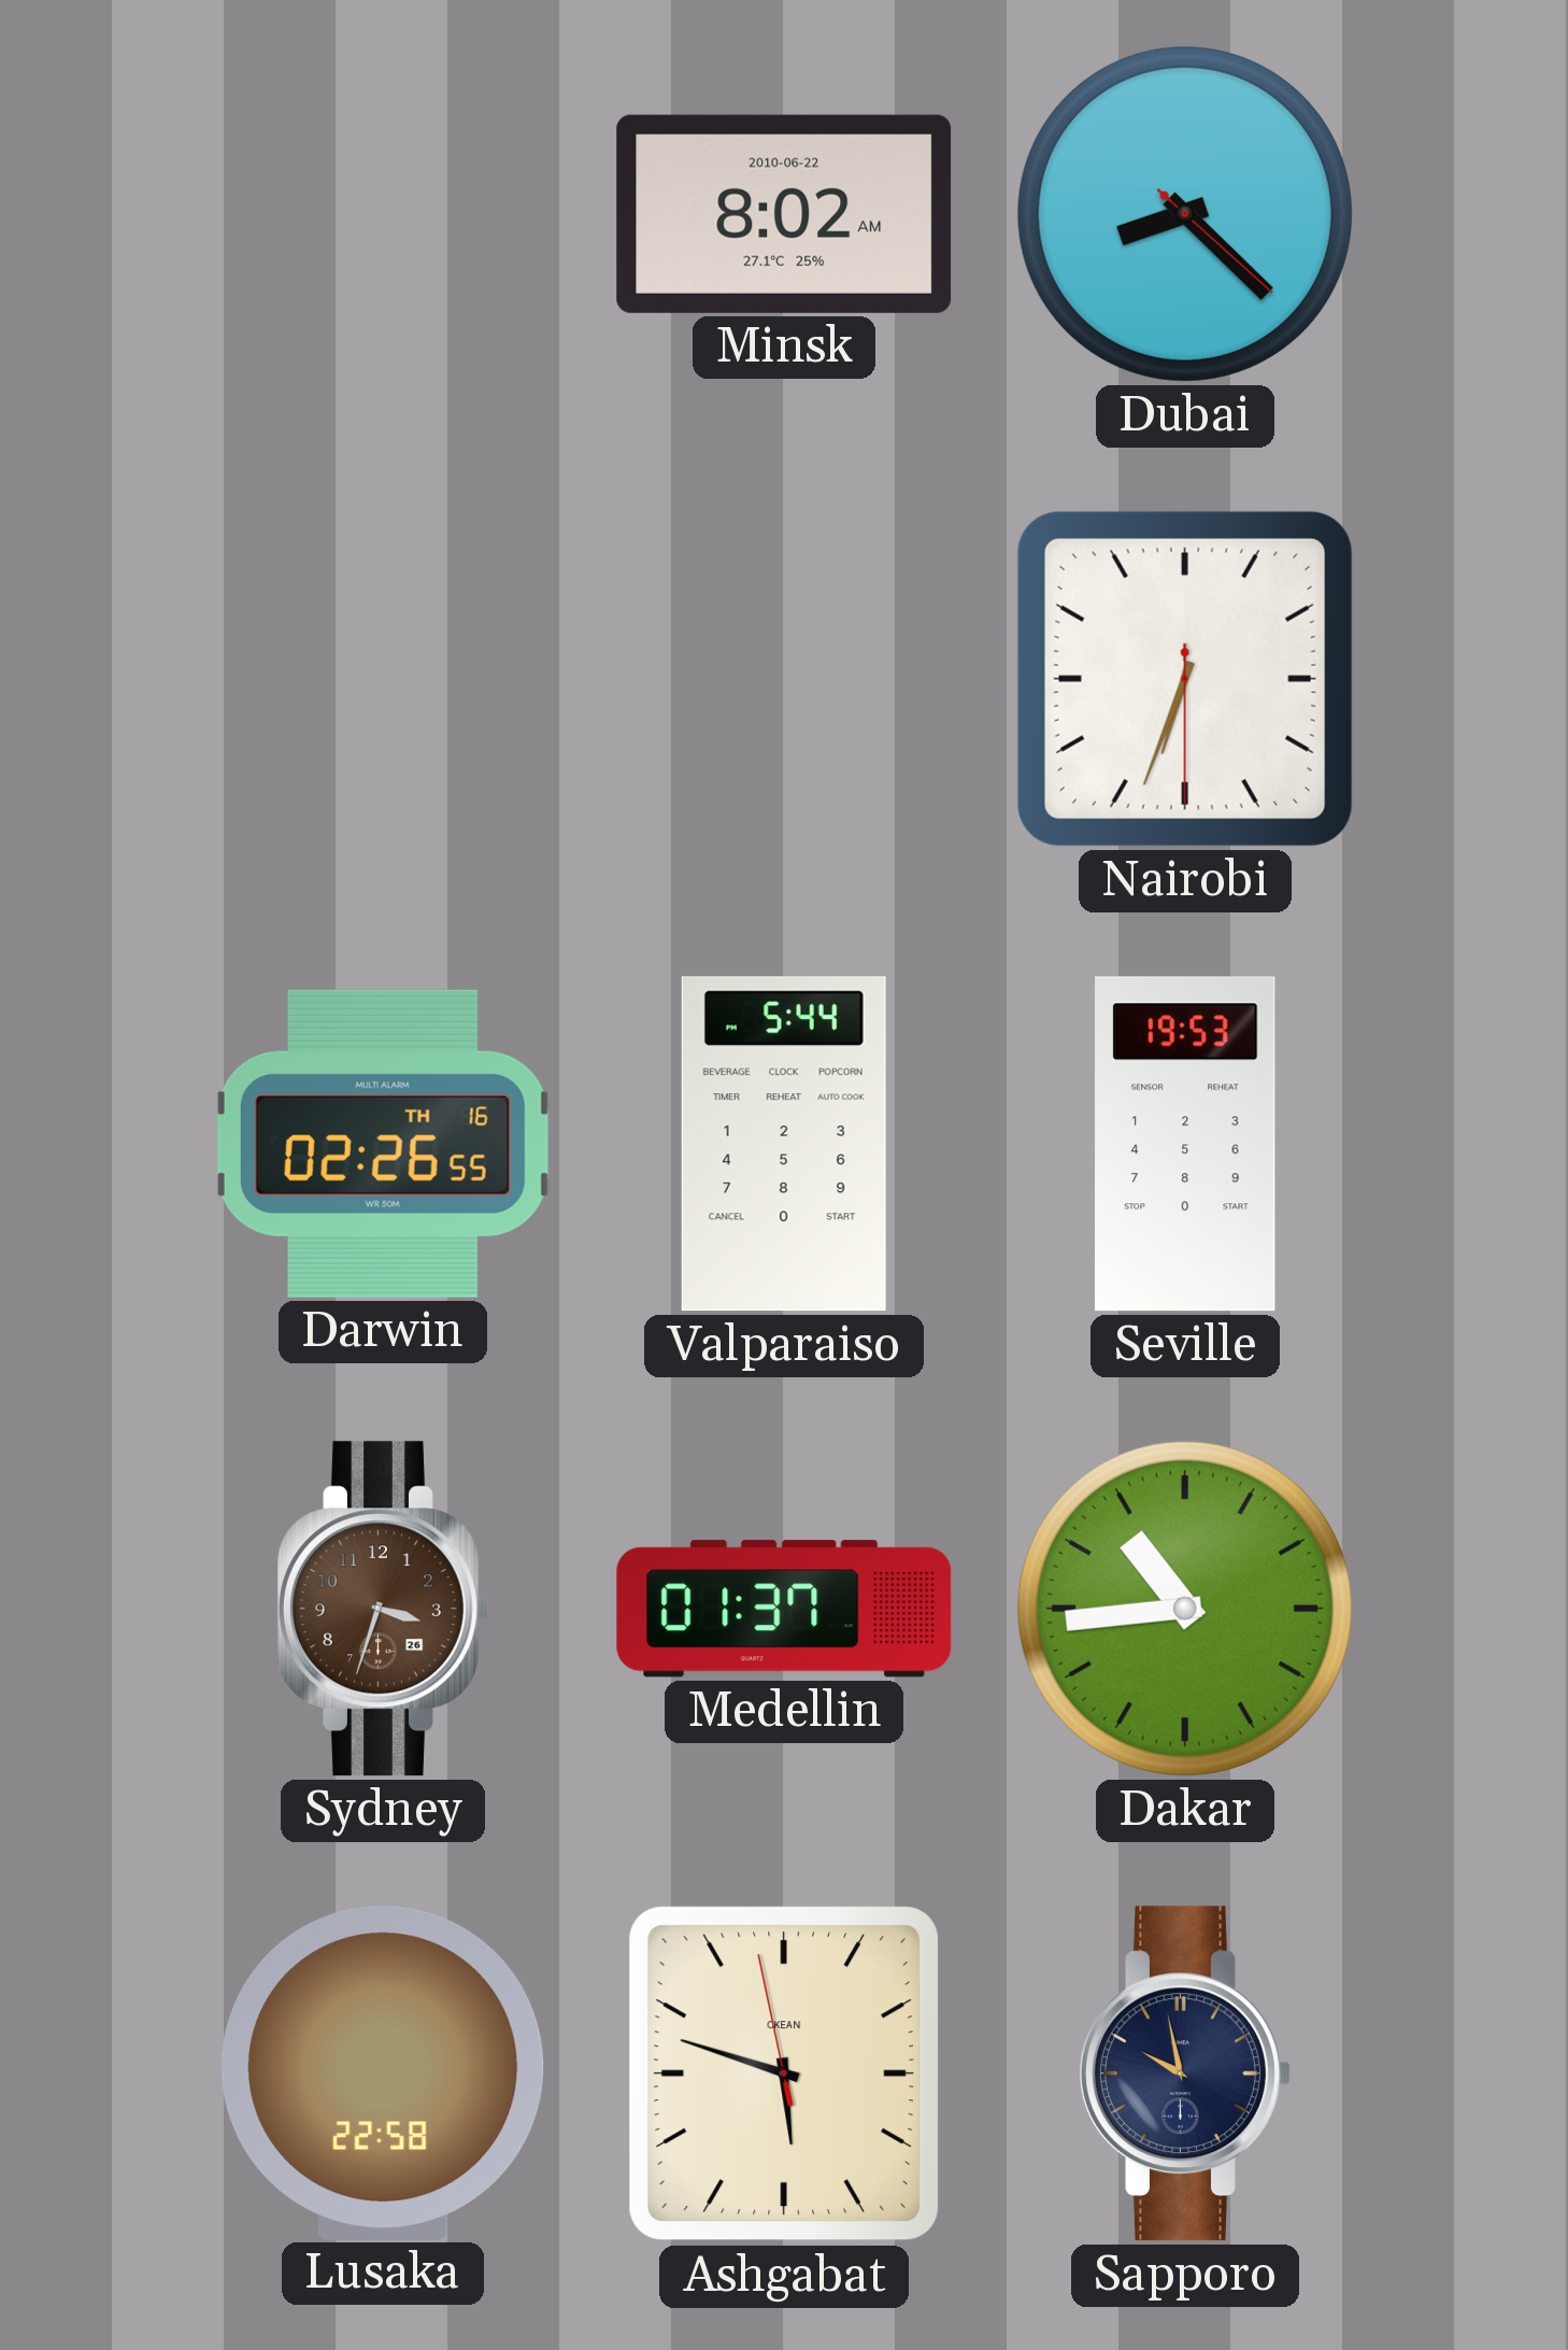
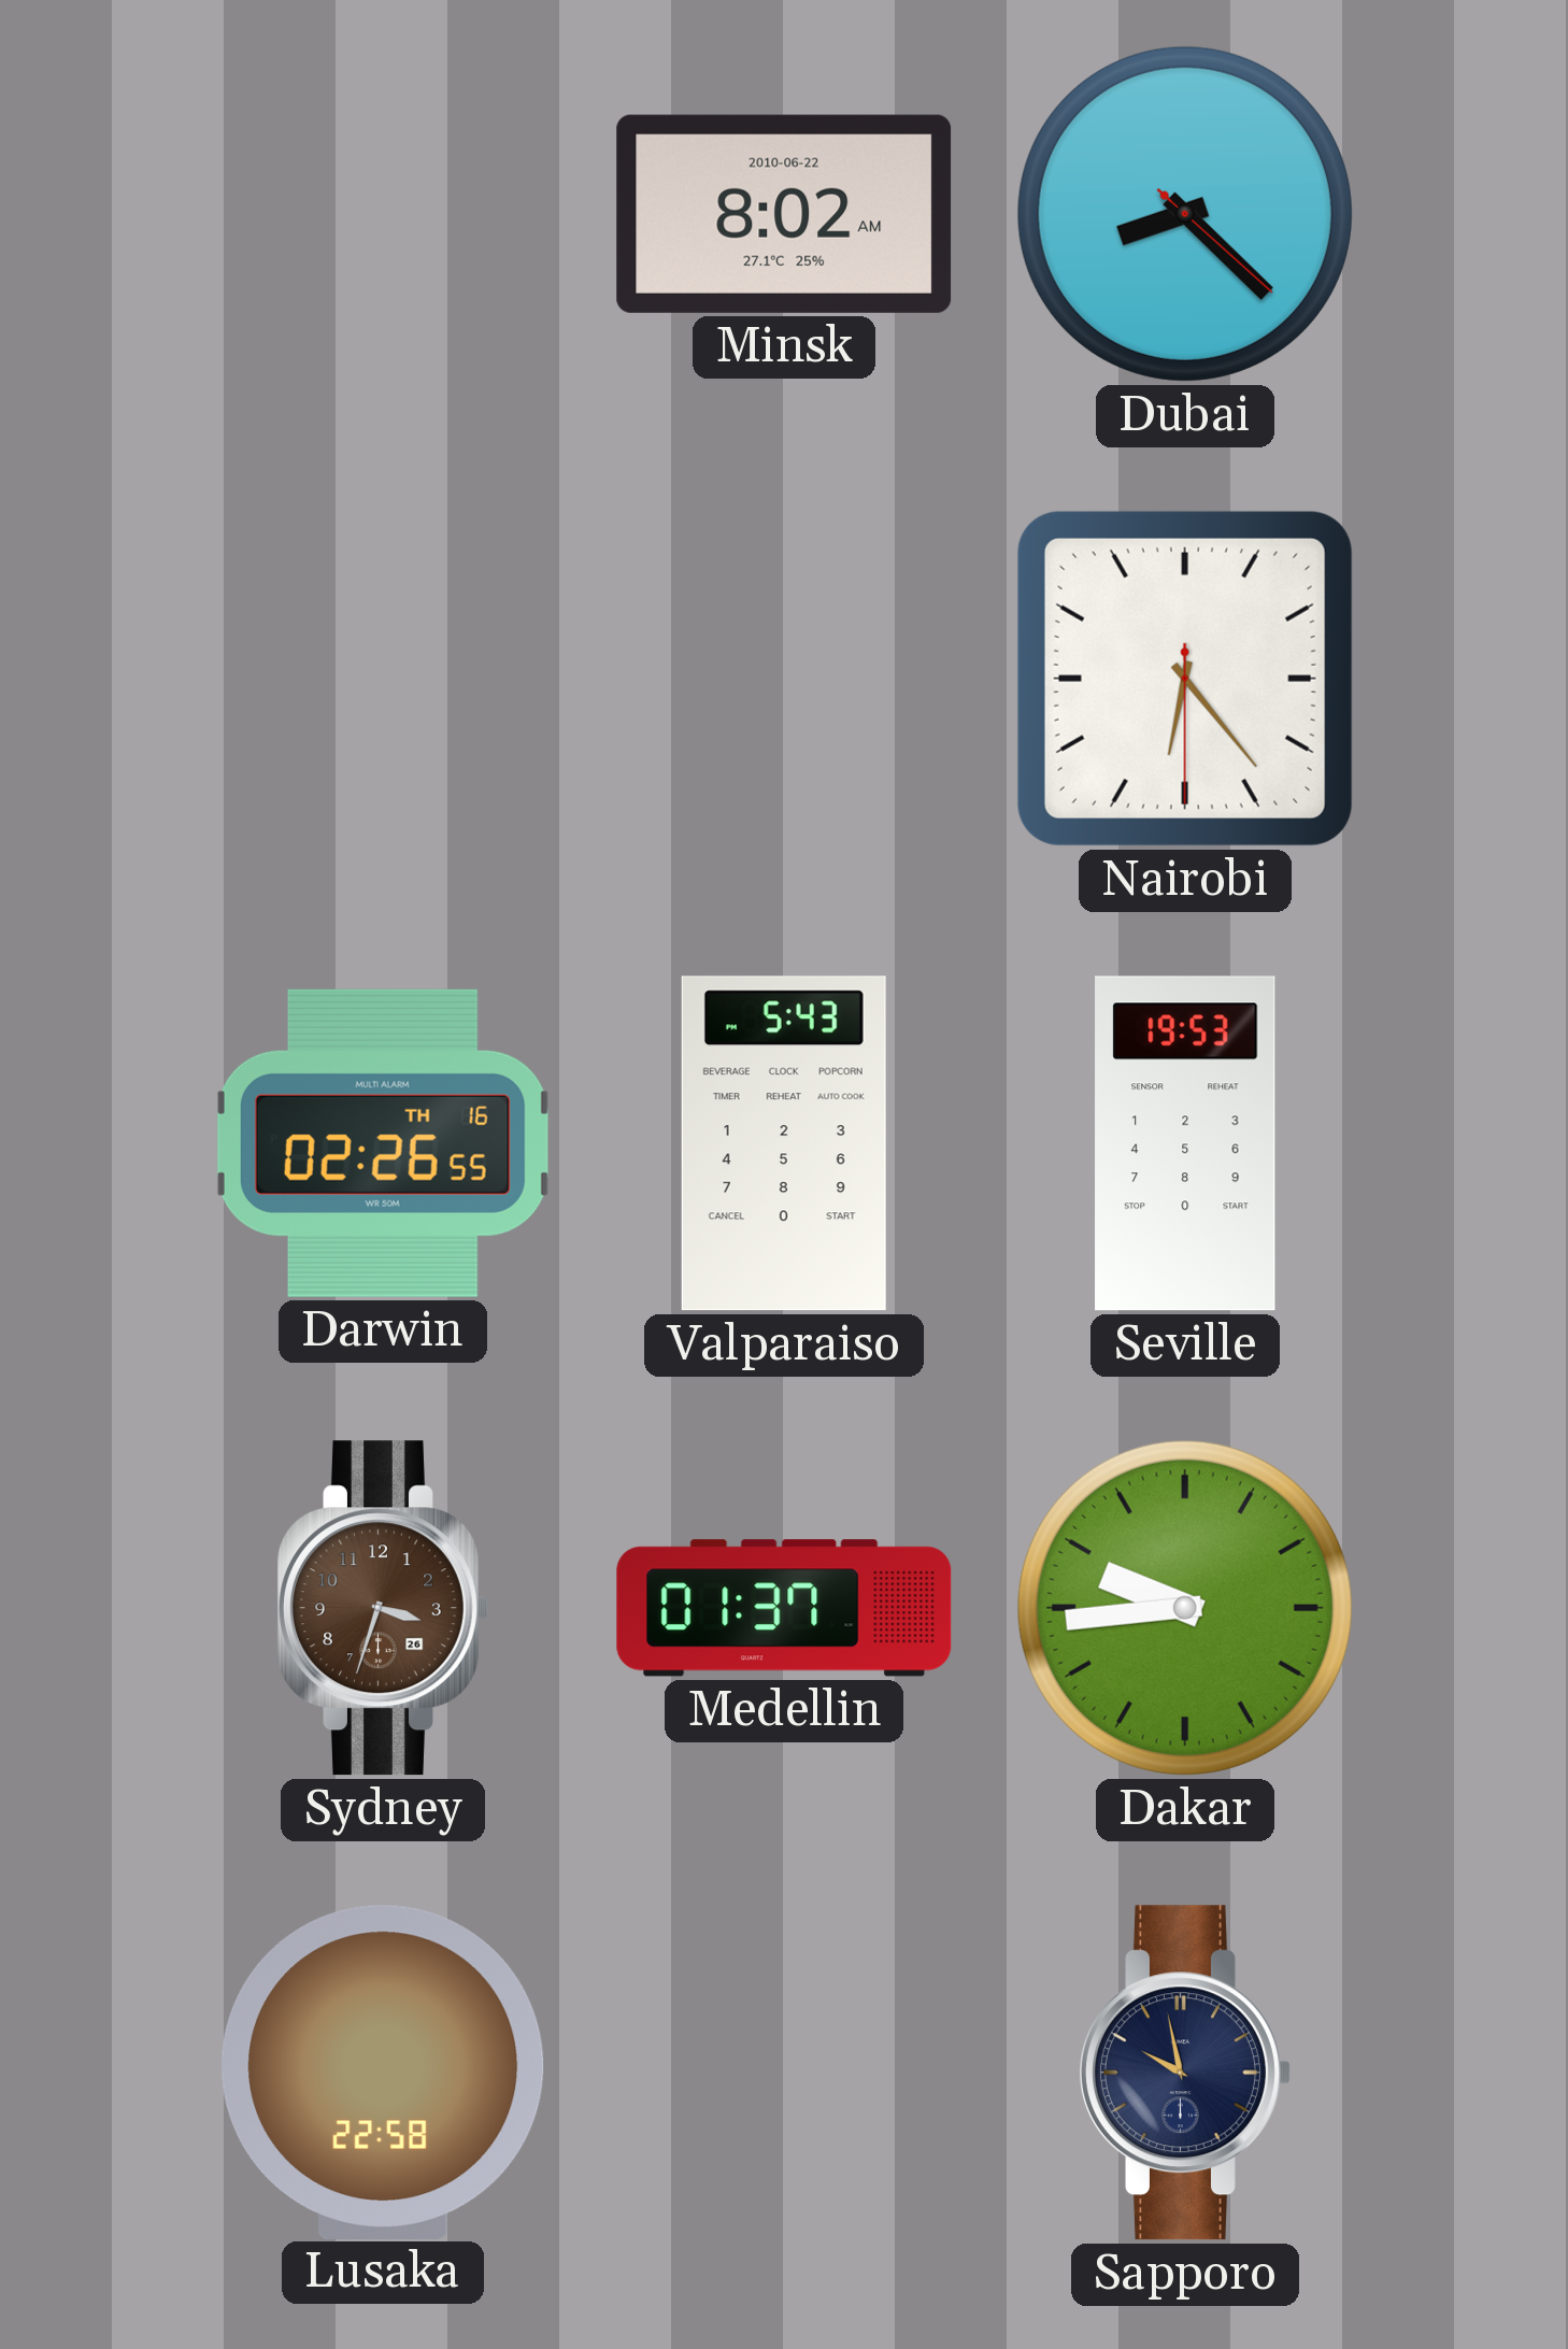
Nairobi: 6:33 -> 6:23 (1185, 679)
Valparaiso: 5:44 -> 5:43 (784, 1143)
Dakar: 10:44 -> 9:44 (1185, 1608)
Ashgabat: 5:47 -> none (784, 2073)
